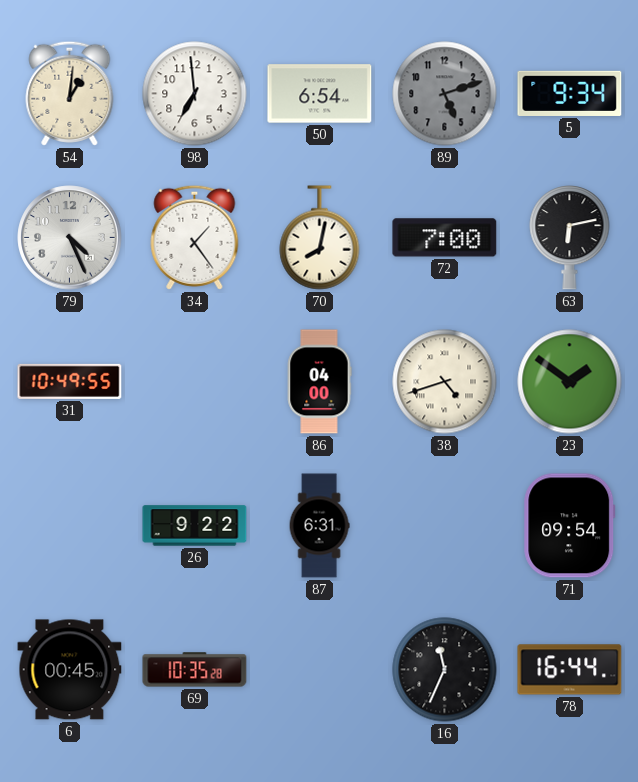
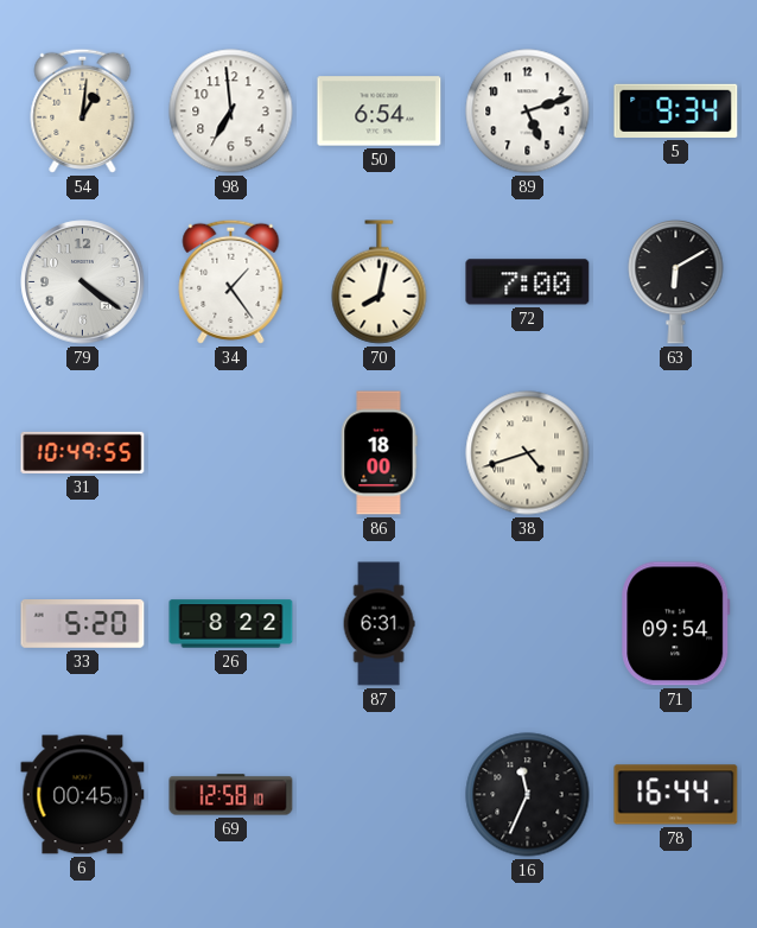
89 dial: grey -> white (528, 112)
79: 4:26 -> 4:21 (83, 282)
63: 6:13 -> 6:10 (676, 282)
86: 04:00 -> 18:00 (378, 453)
23: 1:51 -> none (570, 382)
33: none -> 5:20 (83, 624)
26: 9:22 -> 8:22 (231, 624)
69: 10:35 -> 12:58 (231, 795)
